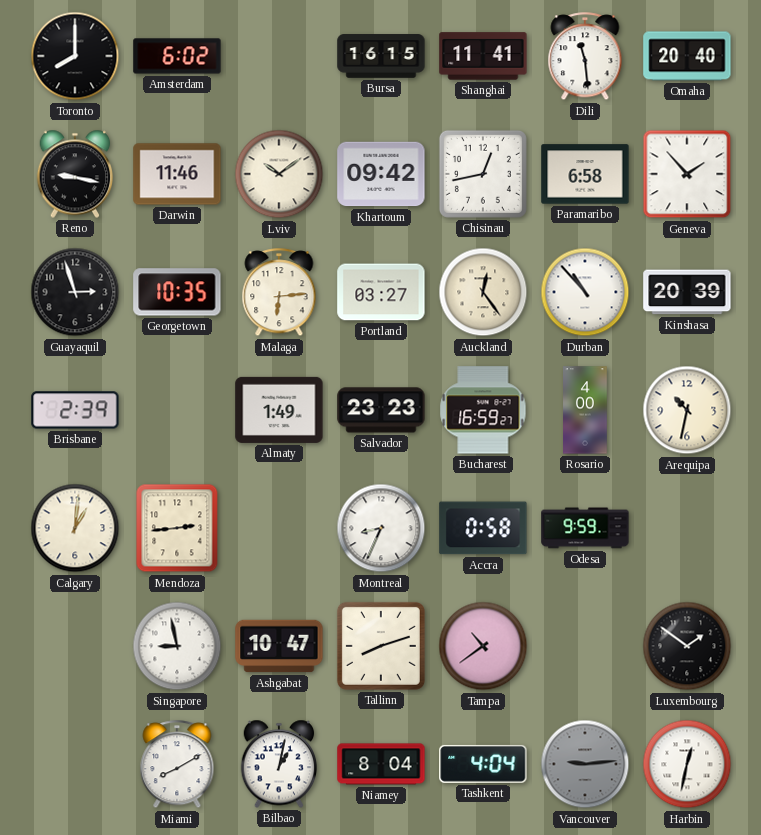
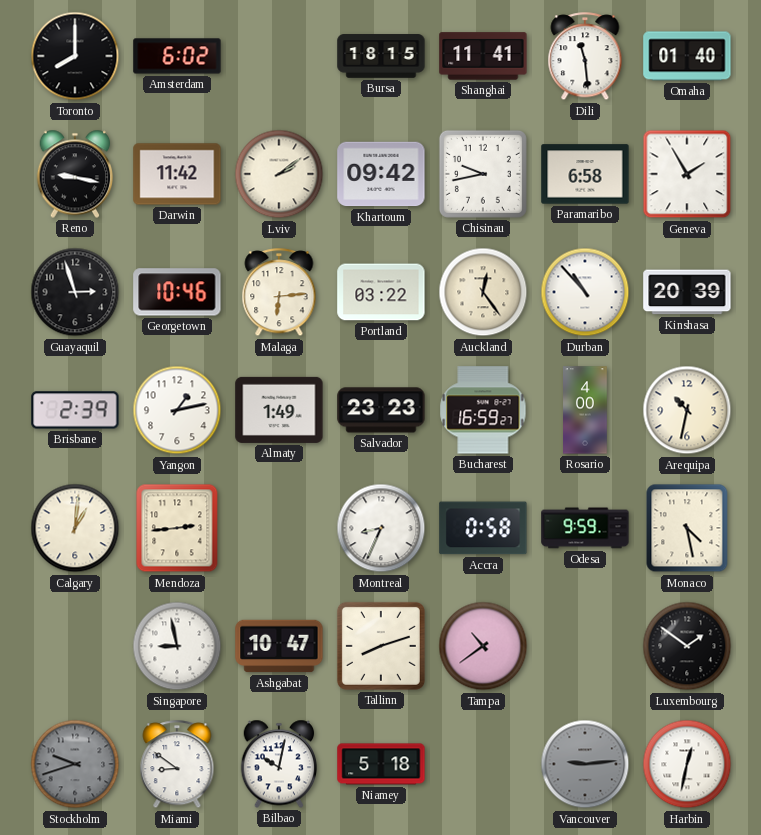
Bursa: 16:15 -> 18:15 (381, 56)
Omaha: 20:40 -> 01:40 (687, 56)
Darwin: 11:46 -> 11:42 (177, 174)
Lviv: 10:09 -> 2:09 (279, 174)
Chisinau: 12:43 -> 9:43 (483, 174)
Geneva: 1:53 -> 1:55 (687, 174)
Georgetown: 10:35 -> 10:46 (177, 292)
Portland: 03:27 -> 03:22 (381, 292)
Yangon: none -> 1:13 (177, 410)
Monaco: none -> 4:28 (687, 528)
Stockholm: none -> 9:42 (75, 764)
Miami: 8:10 -> 8:51 (177, 765)
Bilbao: 1:02 -> 10:02 (279, 764)
Niamey: 8:04 -> 5:18 (381, 764)
Tashkent: 4:04 -> none (483, 764)
